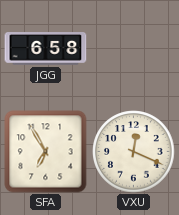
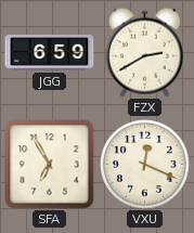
JGG: 6:58 -> 6:59 (50, 53)
FZX: none -> 2:40 (144, 52)
